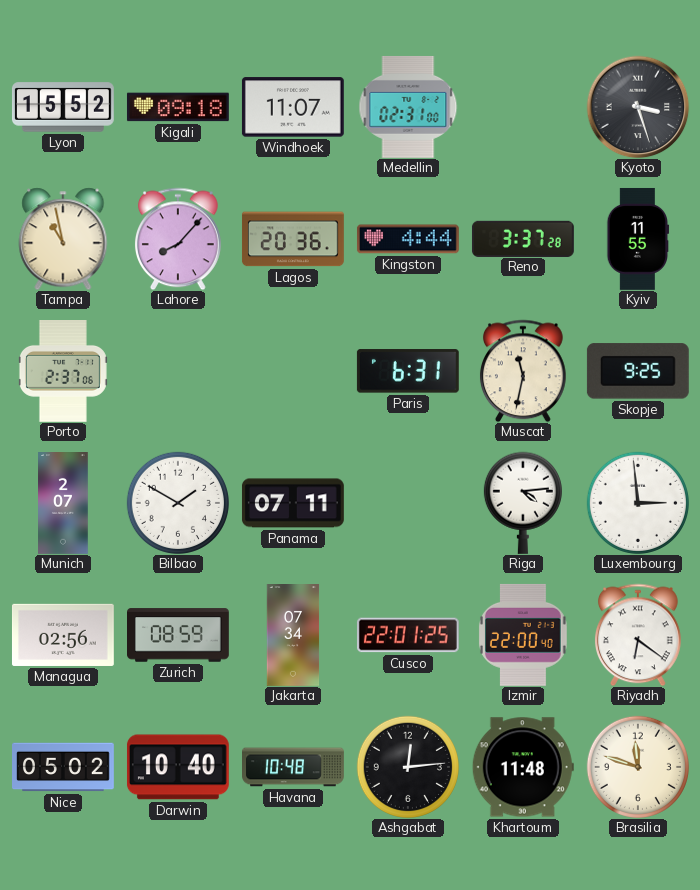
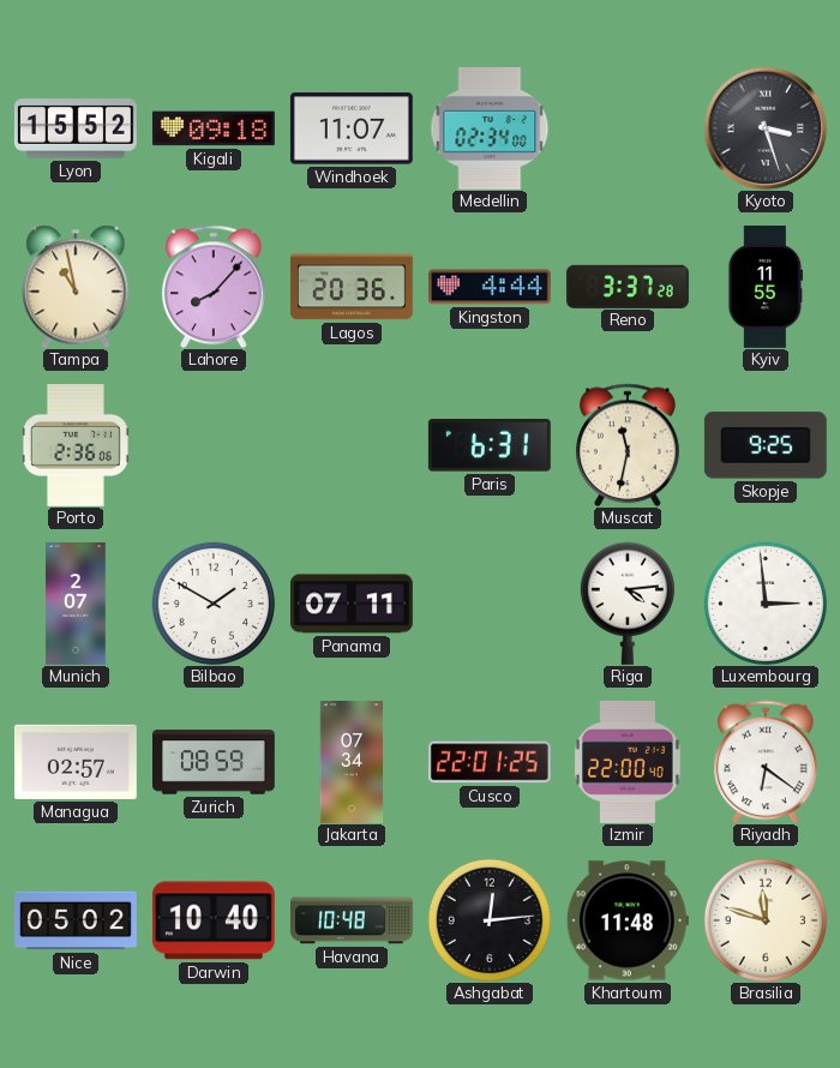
Medellin: 02:31 -> 02:34 (490, 128)
Porto: 2:37 -> 2:36 (76, 446)
Managua: 02:56 -> 02:57 (76, 762)
